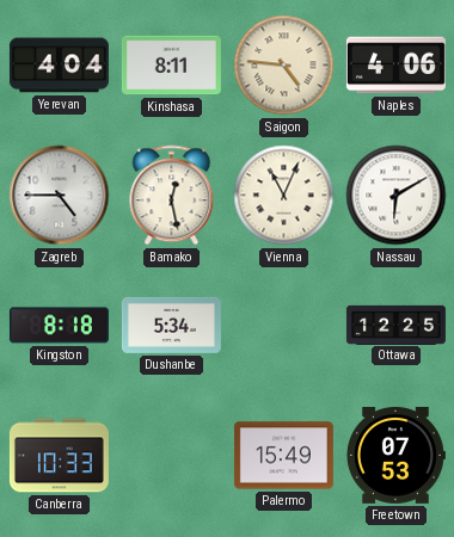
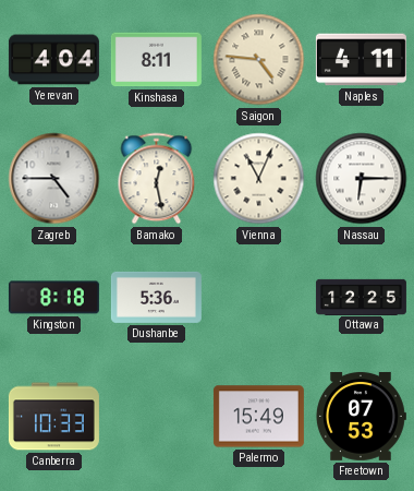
Naples: 4:06 -> 4:11 (361, 60)
Nassau: 6:10 -> 6:15 (362, 179)
Dushanbe: 5:34 -> 5:36 (156, 297)
